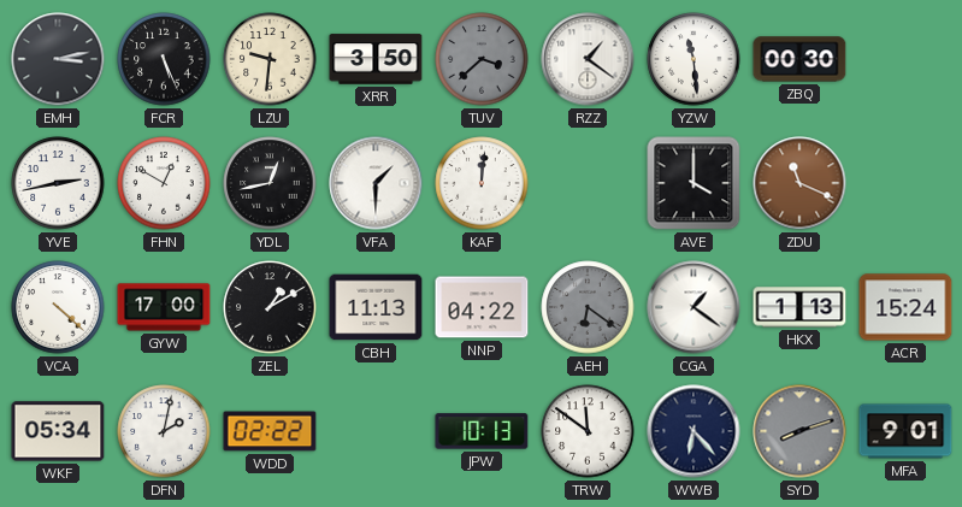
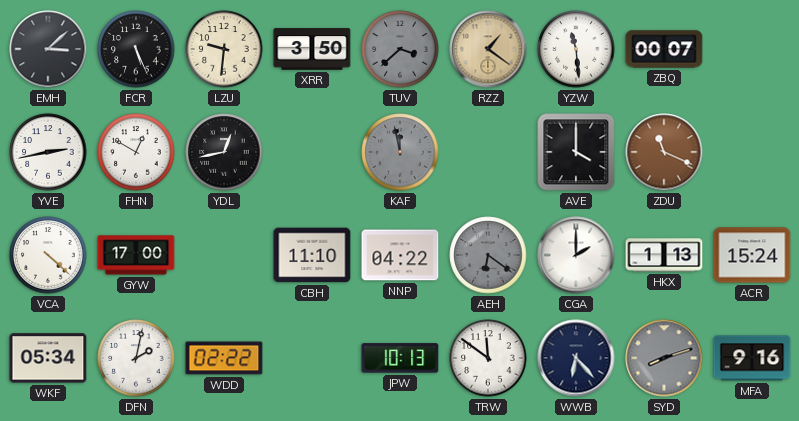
EMH: 3:13 -> 3:08 (48, 49)
RZZ dial: white -> champagne (488, 49)
ZBQ: 00:30 -> 00:07 (664, 49)
VFA: 1:30 -> none (376, 183)
KAF: 12:01 -> 11:58 (400, 152)
KAF dial: white -> grey (400, 152)
ZEL: 1:10 -> none (270, 307)
CBH: 11:13 -> 11:10 (312, 255)
CGA: 1:21 -> 2:00 (576, 255)
MFA: 9:01 -> 9:16 (752, 358)
